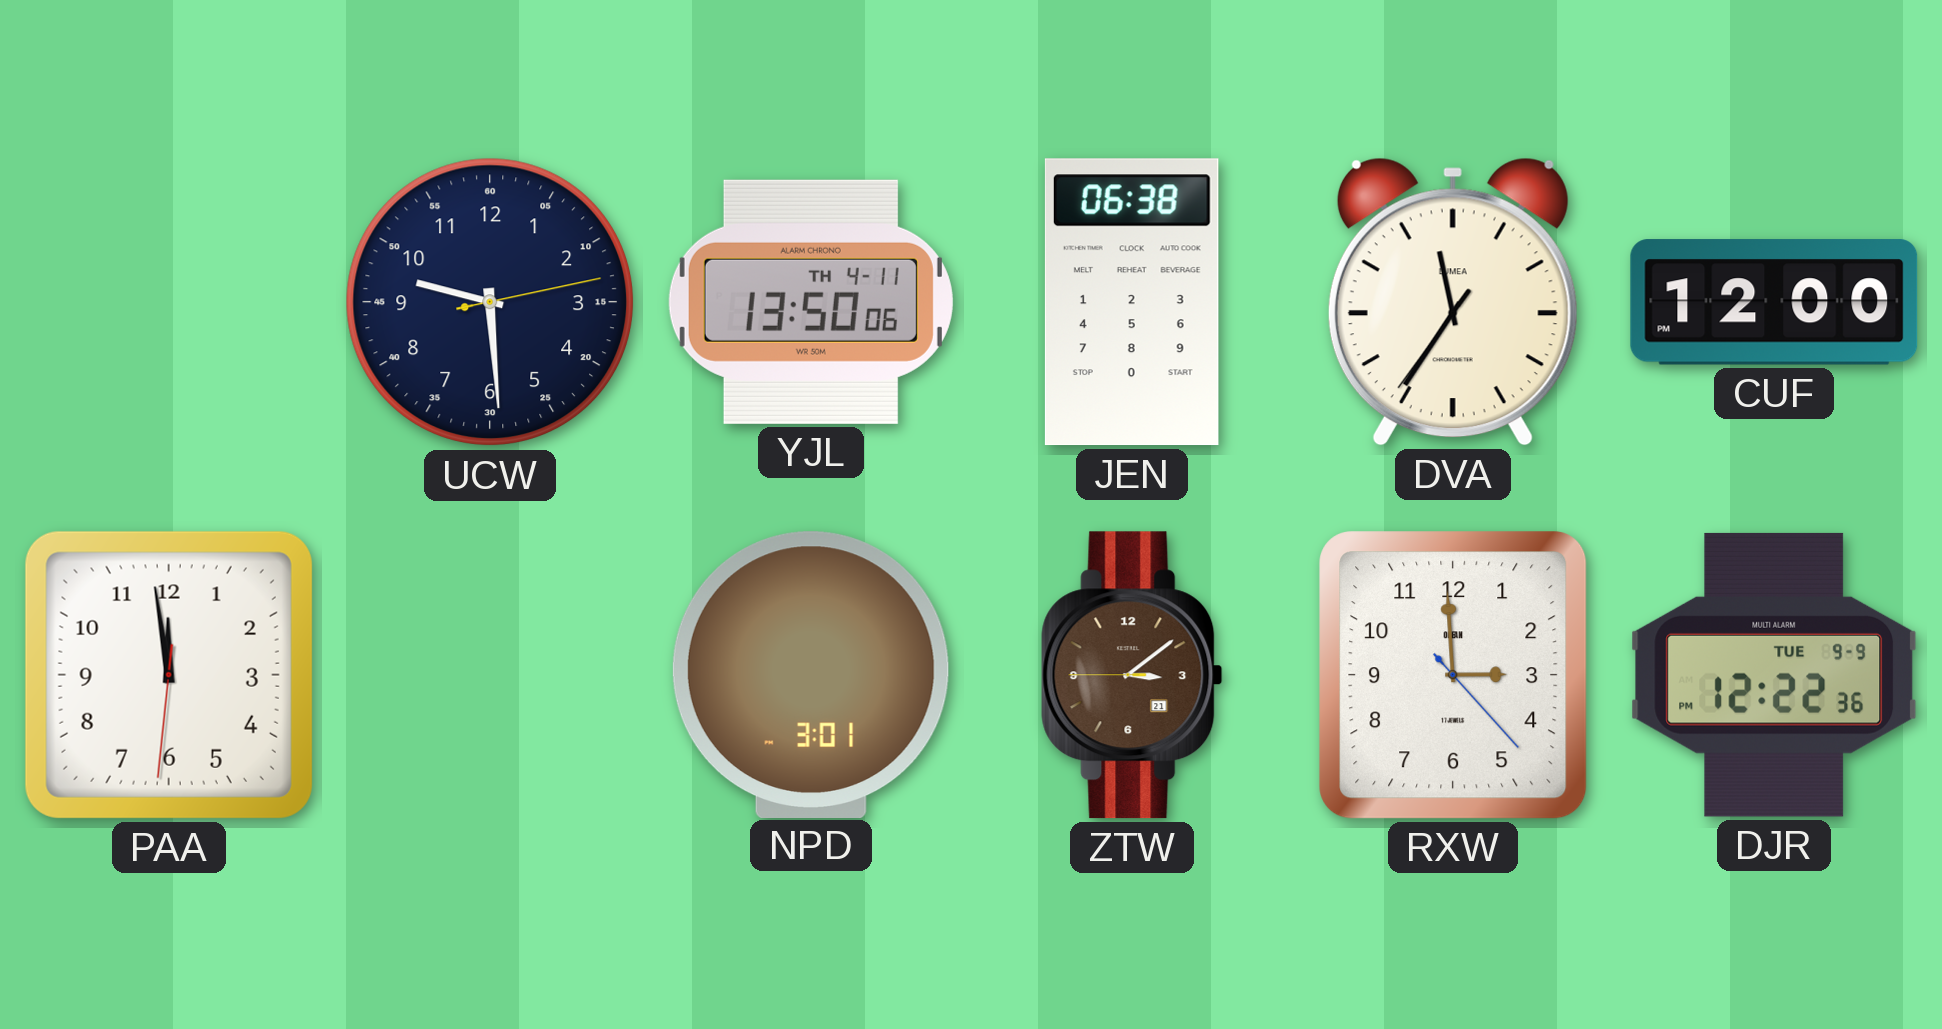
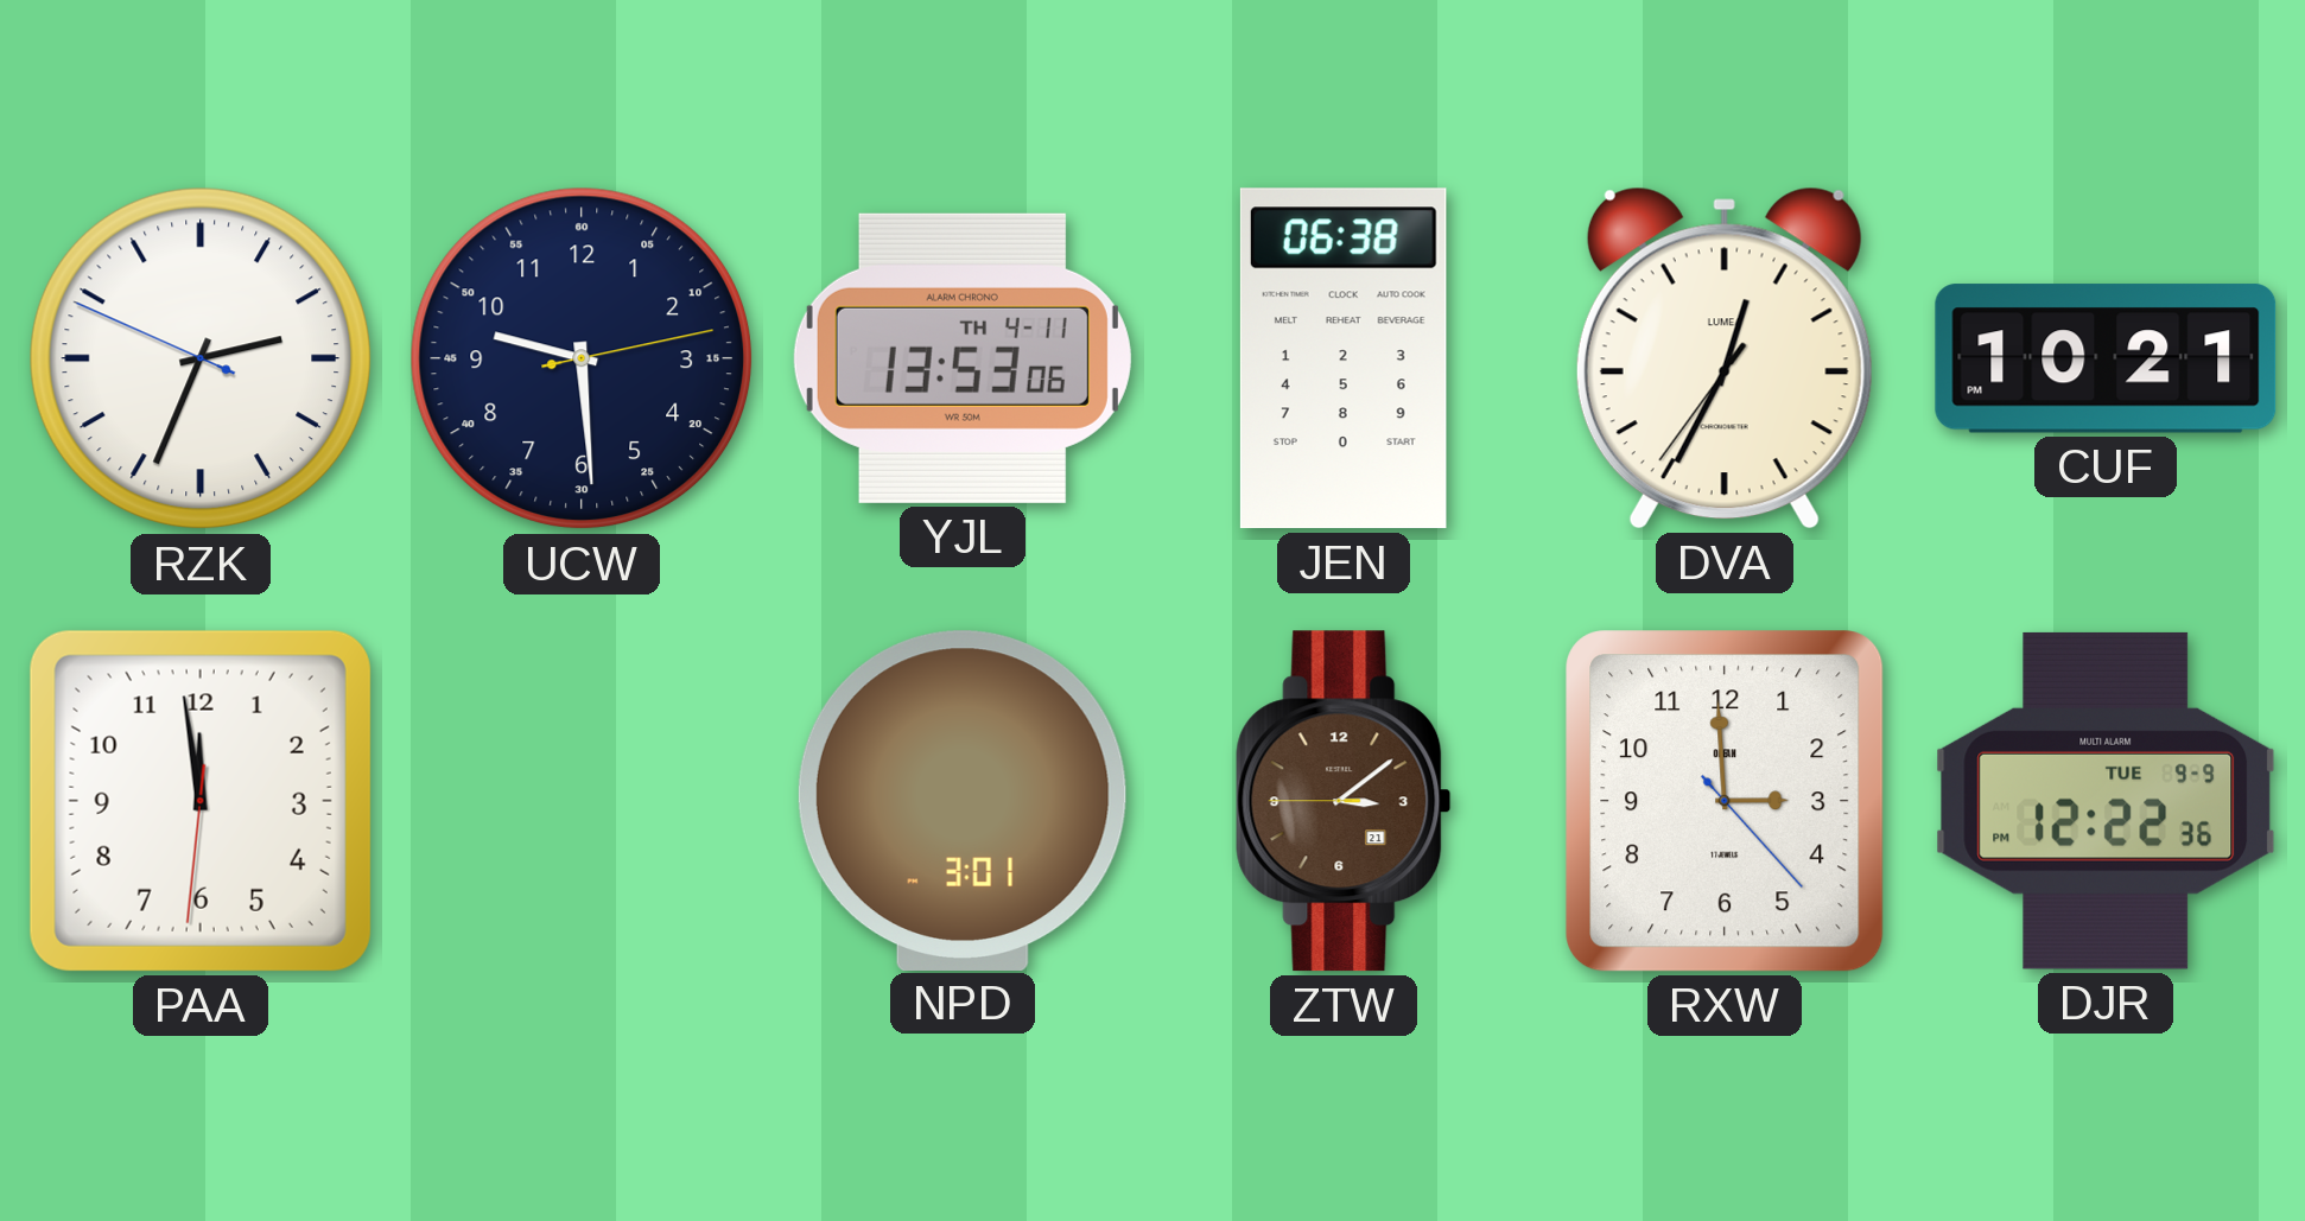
RZK: none -> 2:33 (201, 358)
YJL: 13:50 -> 13:53 (963, 358)
DVA: 11:35 -> 12:34 (1725, 358)
CUF: 12:00 -> 10:21 (2106, 358)
